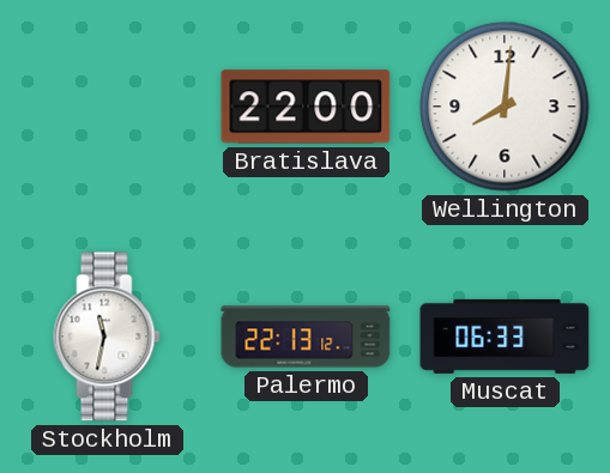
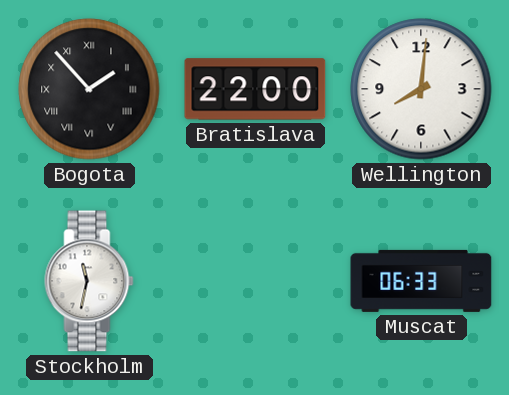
Bogota: none -> 1:53 (89, 89)
Palermo: 22:13 -> none (306, 336)
